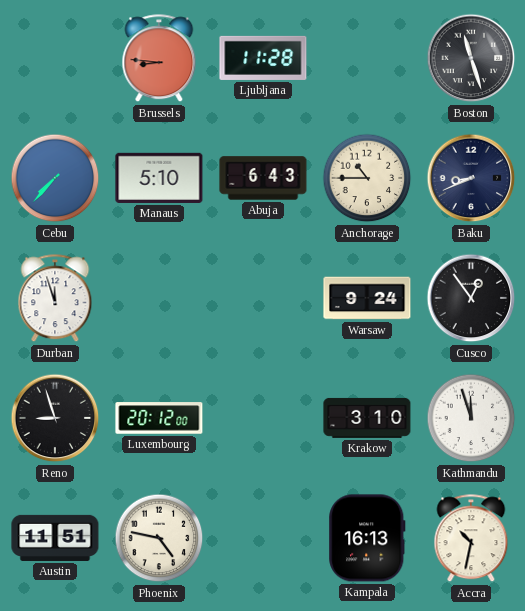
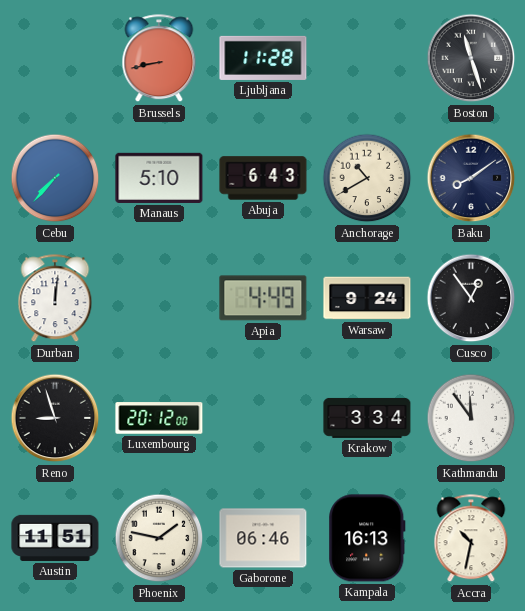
Brussels: 8:46 -> 8:43 (159, 59)
Anchorage: 10:45 -> 10:40 (367, 178)
Baku: 8:41 -> 8:09 (471, 178)
Durban: 11:57 -> 12:01 (55, 299)
Apia: none -> 4:49 (263, 298)
Krakow: 3:10 -> 3:34 (367, 418)
Kathmandu: 11:57 -> 11:54 (471, 418)
Phoenix: 4:47 -> 1:47 (159, 538)
Gaborone: none -> 06:46 (263, 538)
